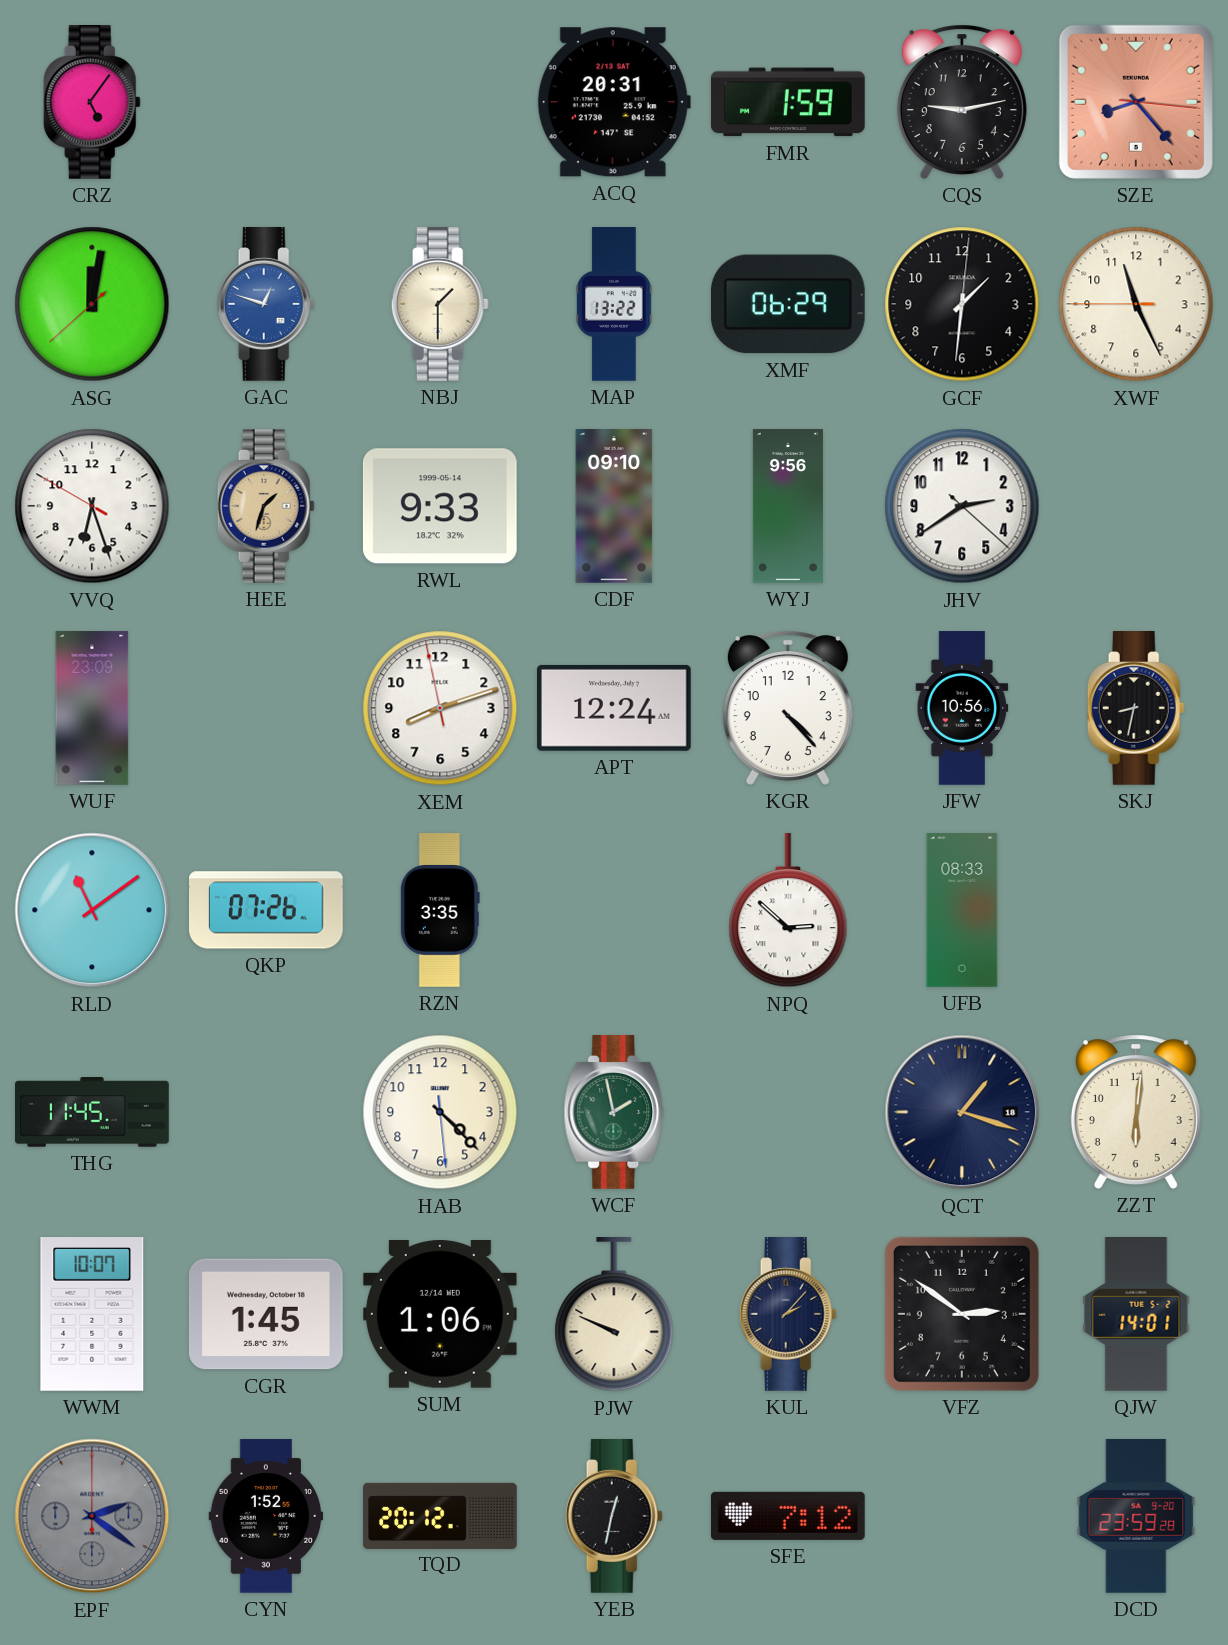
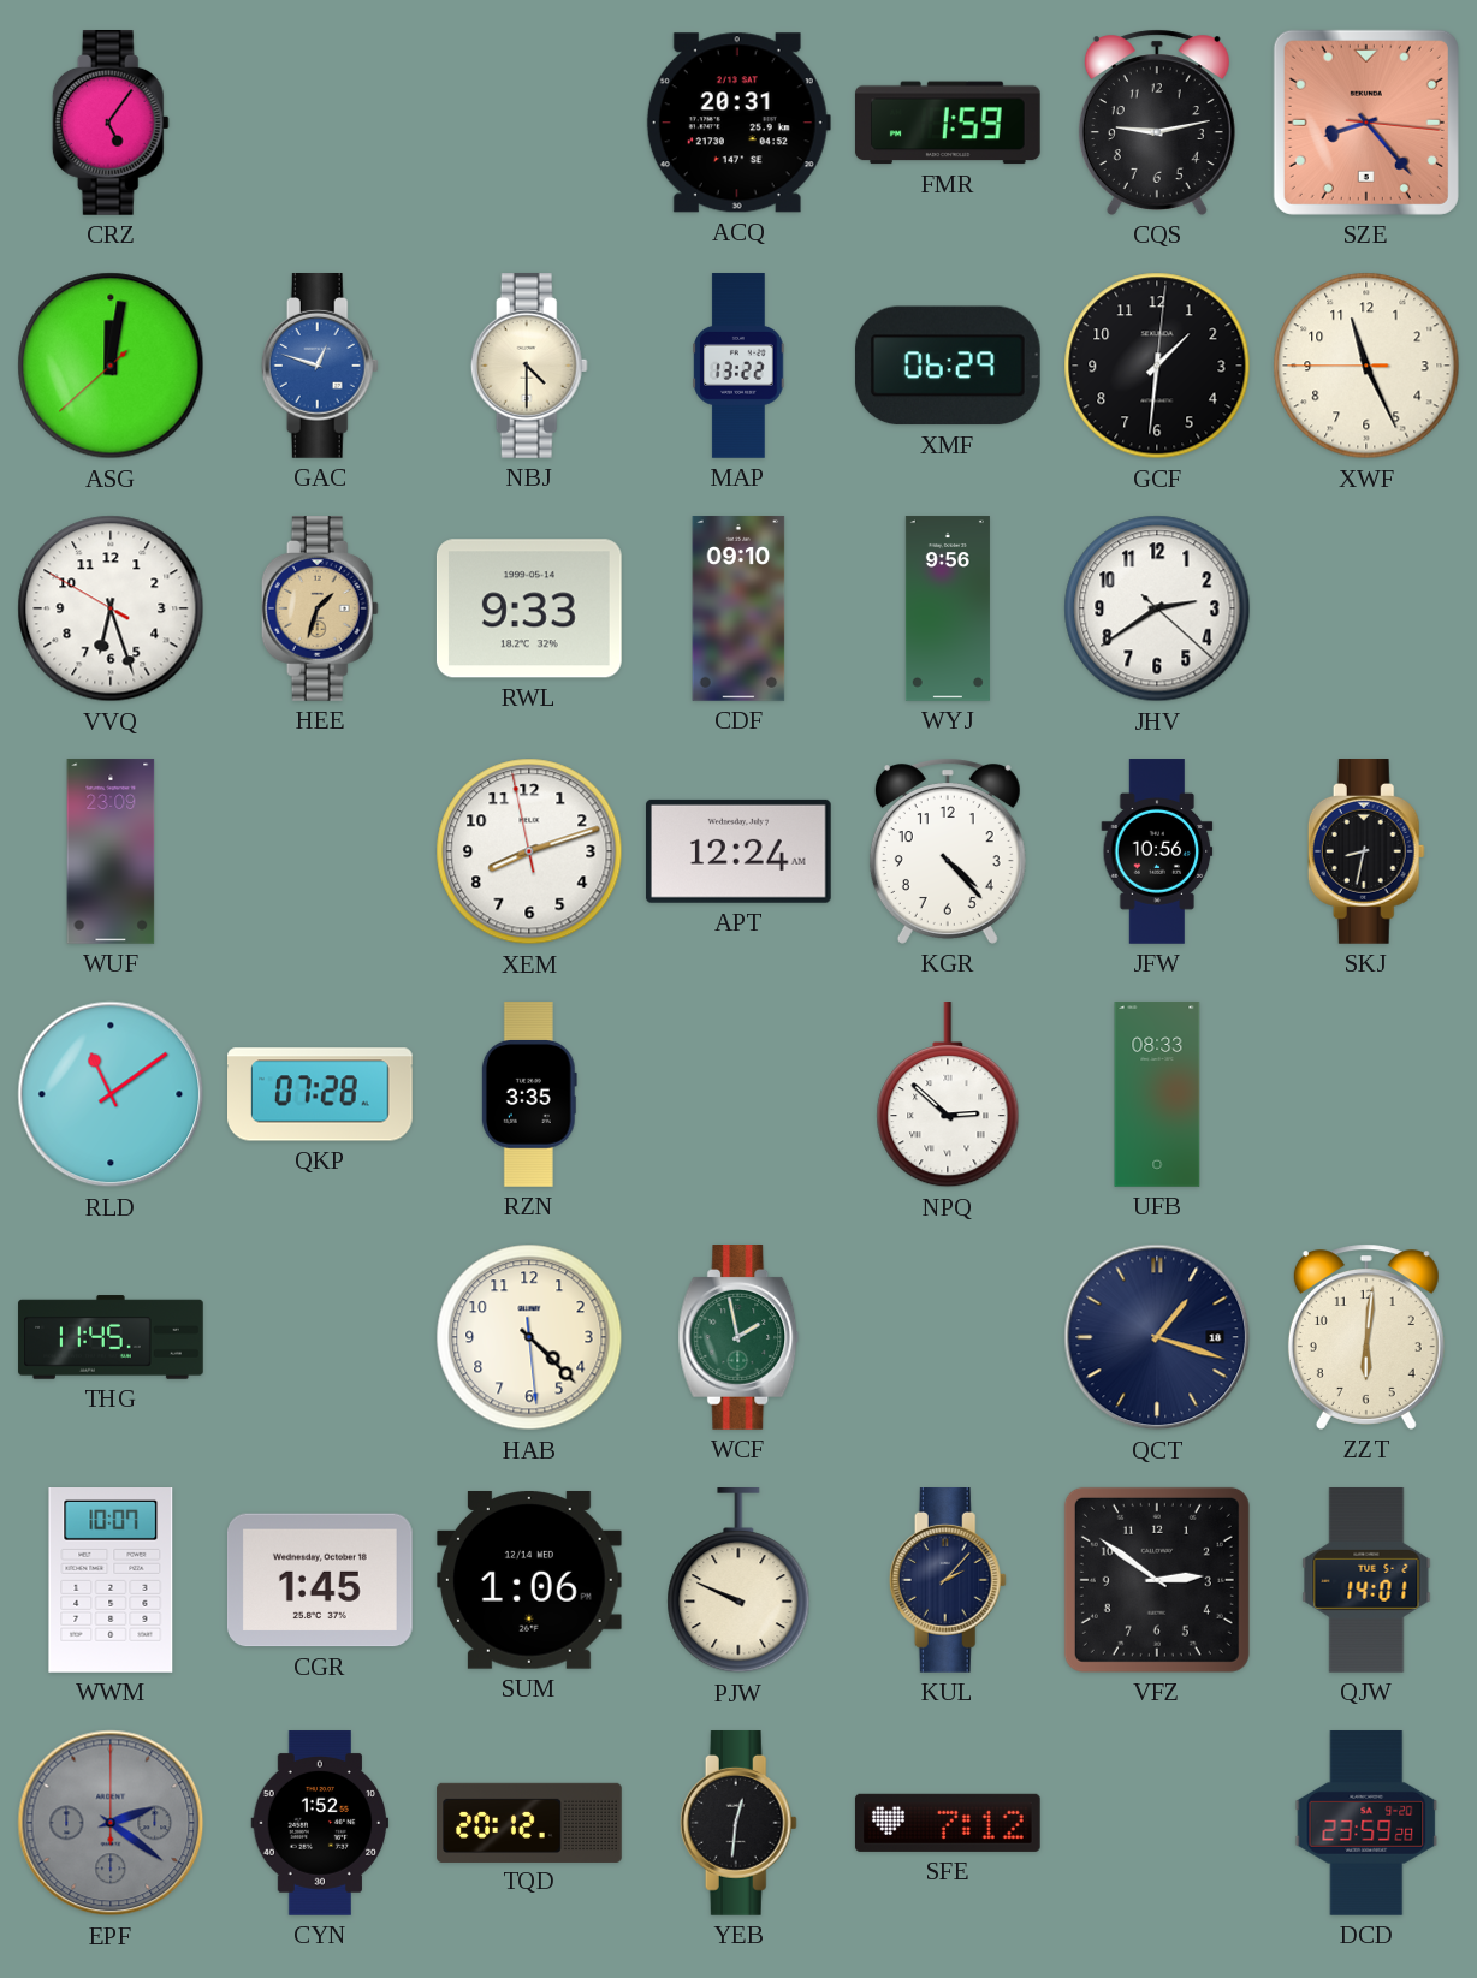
NBJ: 1:30 -> 4:30 (529, 367)
QKP: 07:26 -> 07:28 (321, 1094)
YEB: 12:32 -> 12:31 (738, 1824)
